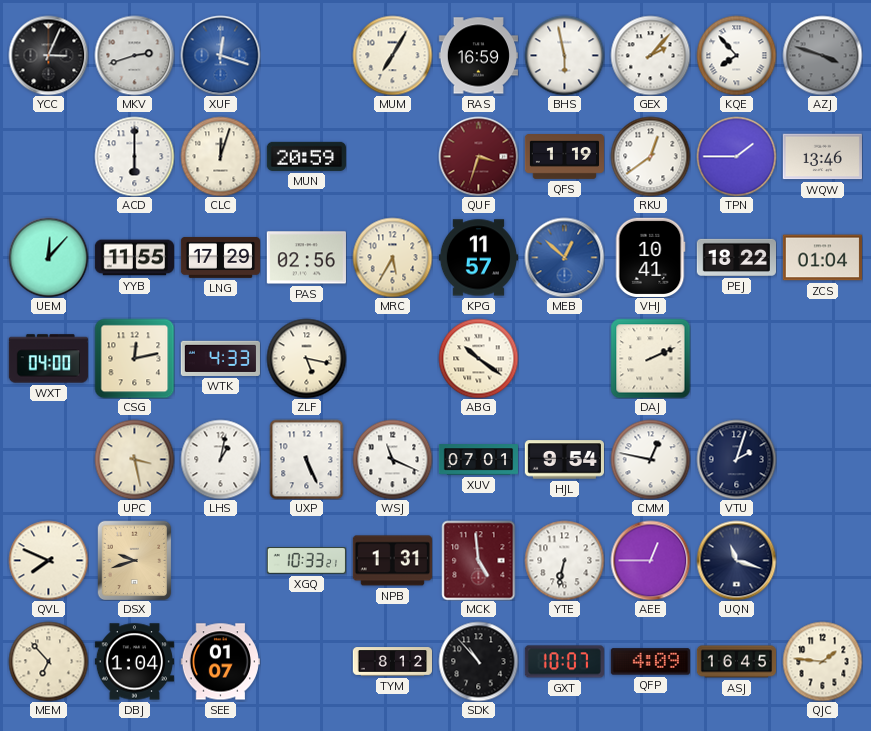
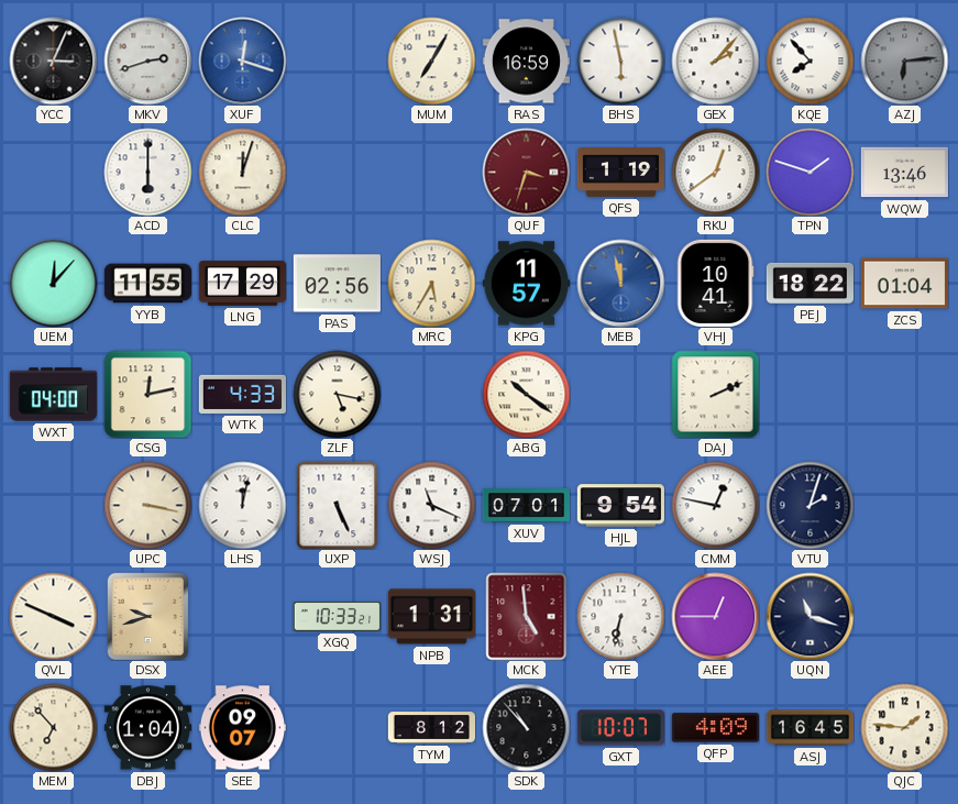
AZJ: 3:48 -> 6:14 (904, 60)
MUN: 20:59 -> none (306, 156)
TPN: 1:45 -> 1:48 (810, 172)
MEB: 12:52 -> 11:58 (620, 283)
UPC: 3:28 -> 3:17 (147, 505)
LHS: 1:02 -> 12:02 (242, 505)
QVL: 7:49 -> 3:49 (53, 616)
SEE: 01:07 -> 09:07 (242, 728)
